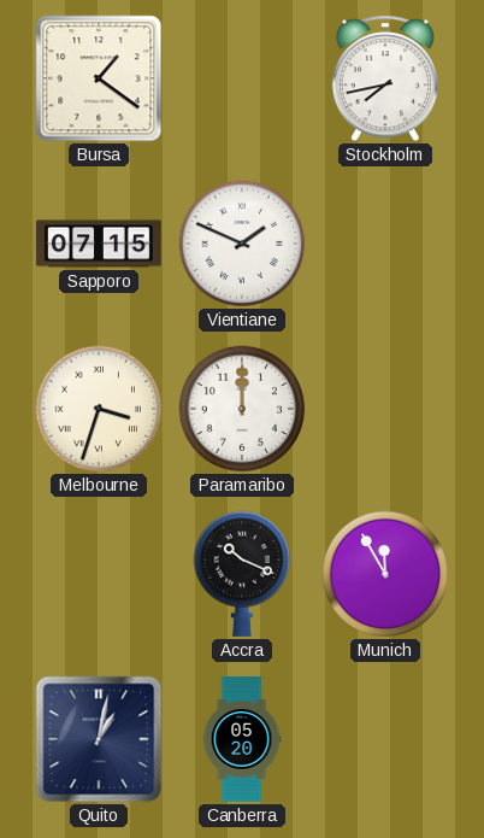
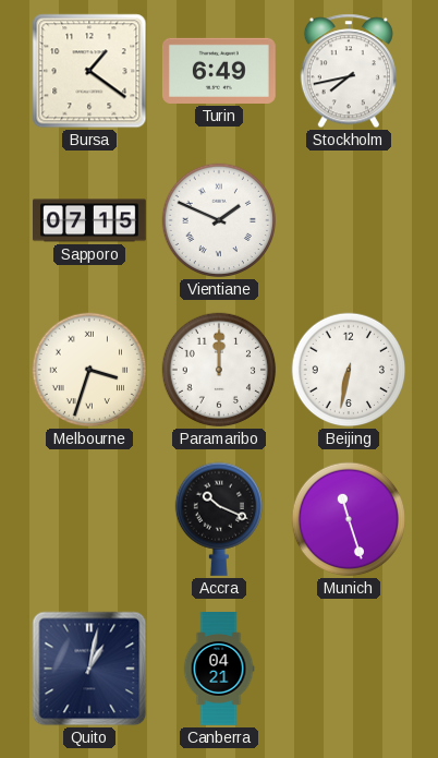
Turin: none -> 6:49 (219, 71)
Beijing: none -> 6:32 (349, 370)
Munich: 11:55 -> 11:27 (349, 519)
Canberra: 05:20 -> 04:21 (219, 670)
